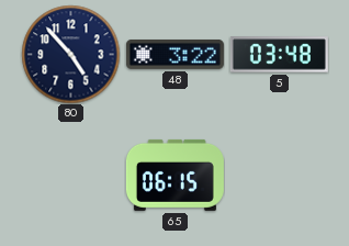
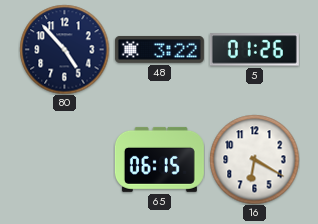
5: 03:48 -> 01:26 (254, 50)
16: none -> 6:20 (254, 159)
